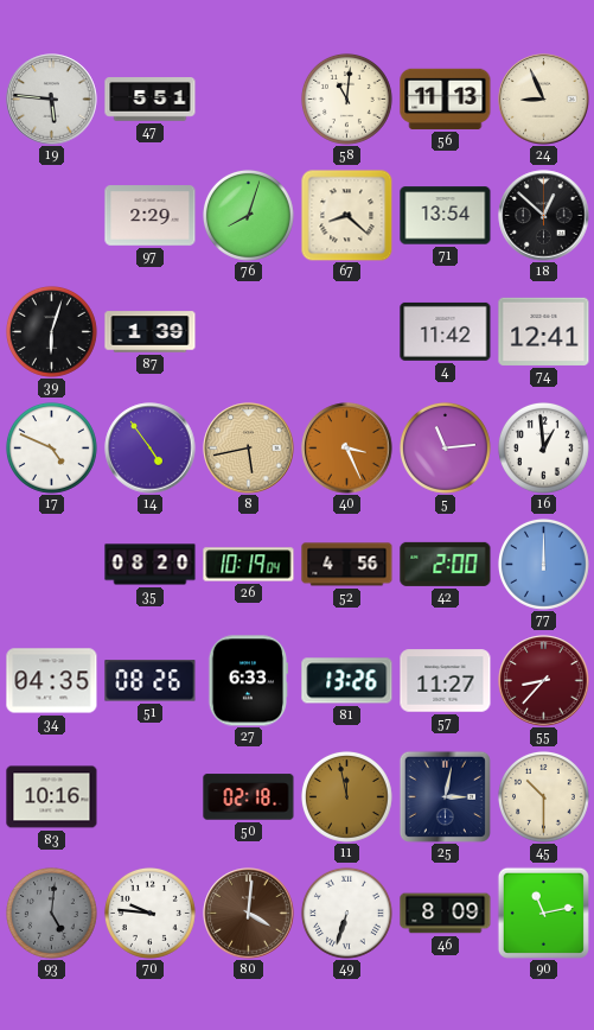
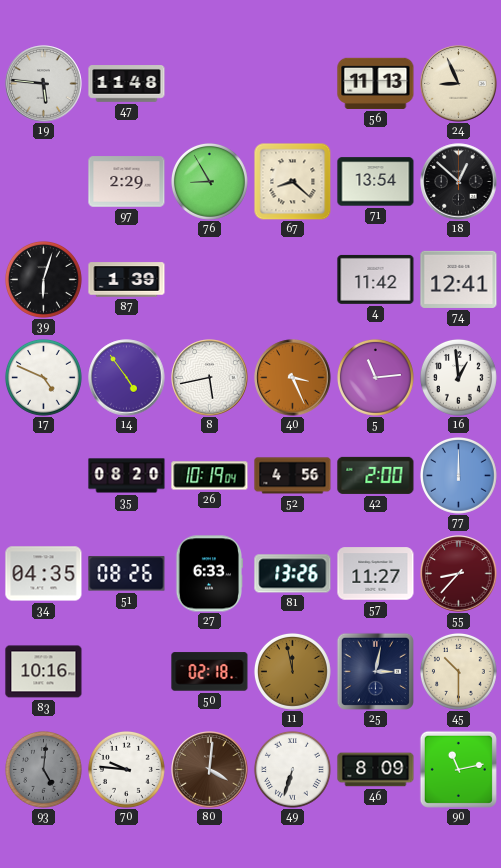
47: 5:51 -> 11:48 (127, 84)
58: 11:01 -> none (346, 98)
76: 8:03 -> 8:55 (209, 181)
8 dial: champagne -> white (210, 378)
